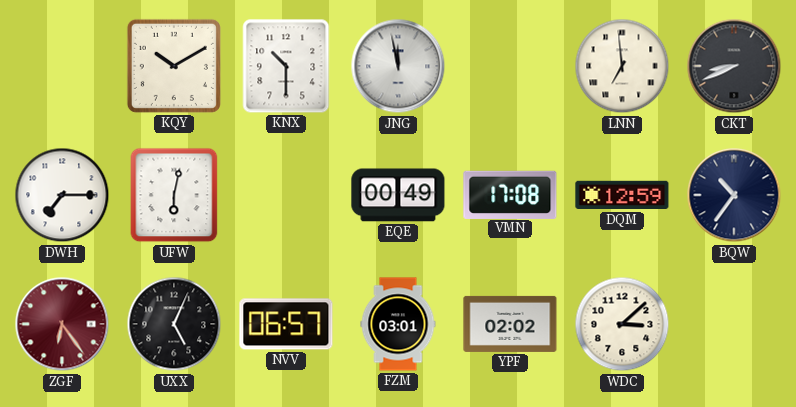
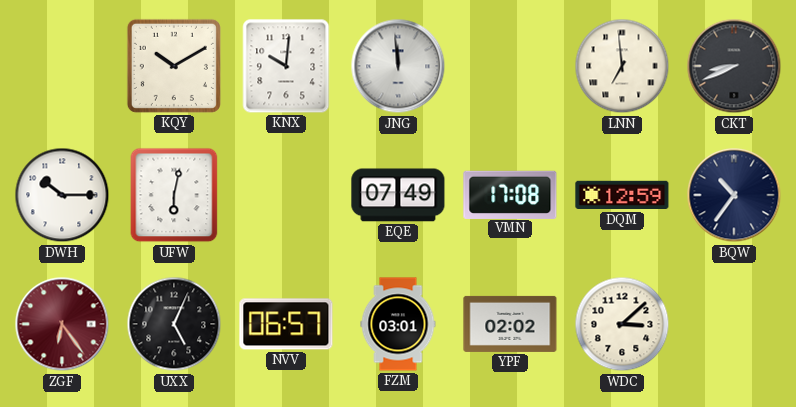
KNX: 10:30 -> 10:01 (286, 66)
JNG: 11:58 -> 11:59 (398, 66)
DWH: 7:15 -> 10:15 (62, 195)
EQE: 00:49 -> 07:49 (398, 195)
